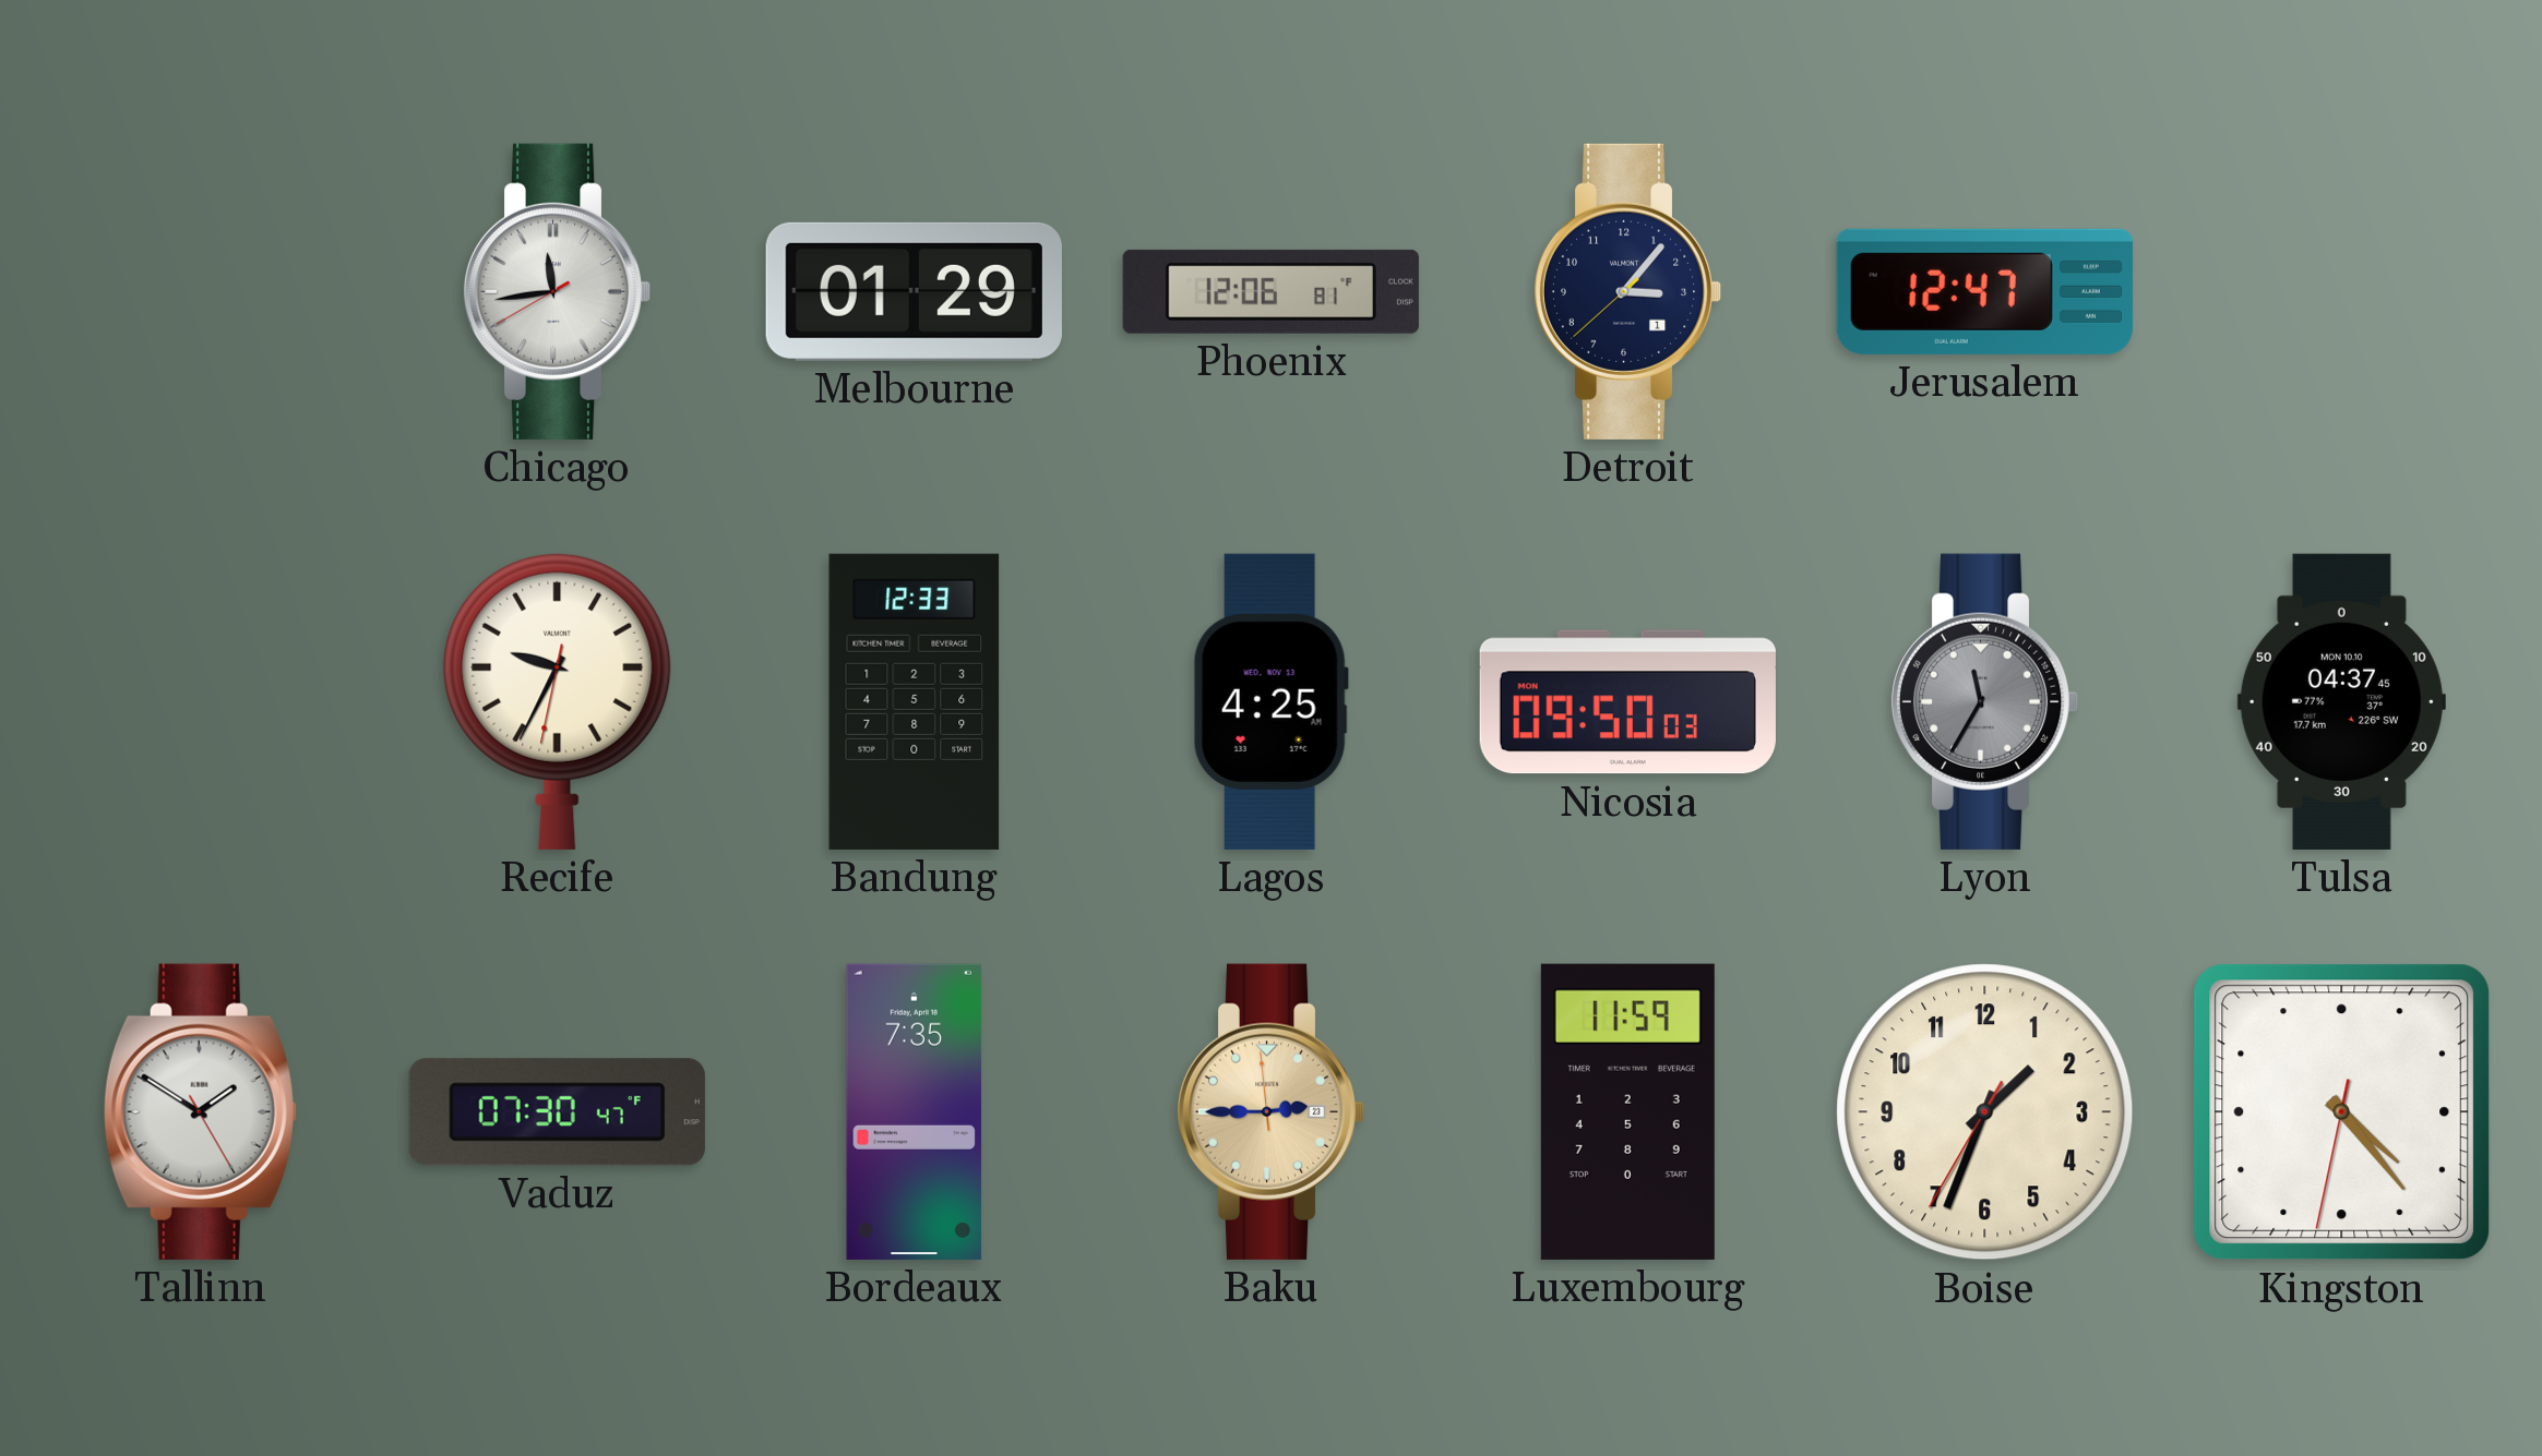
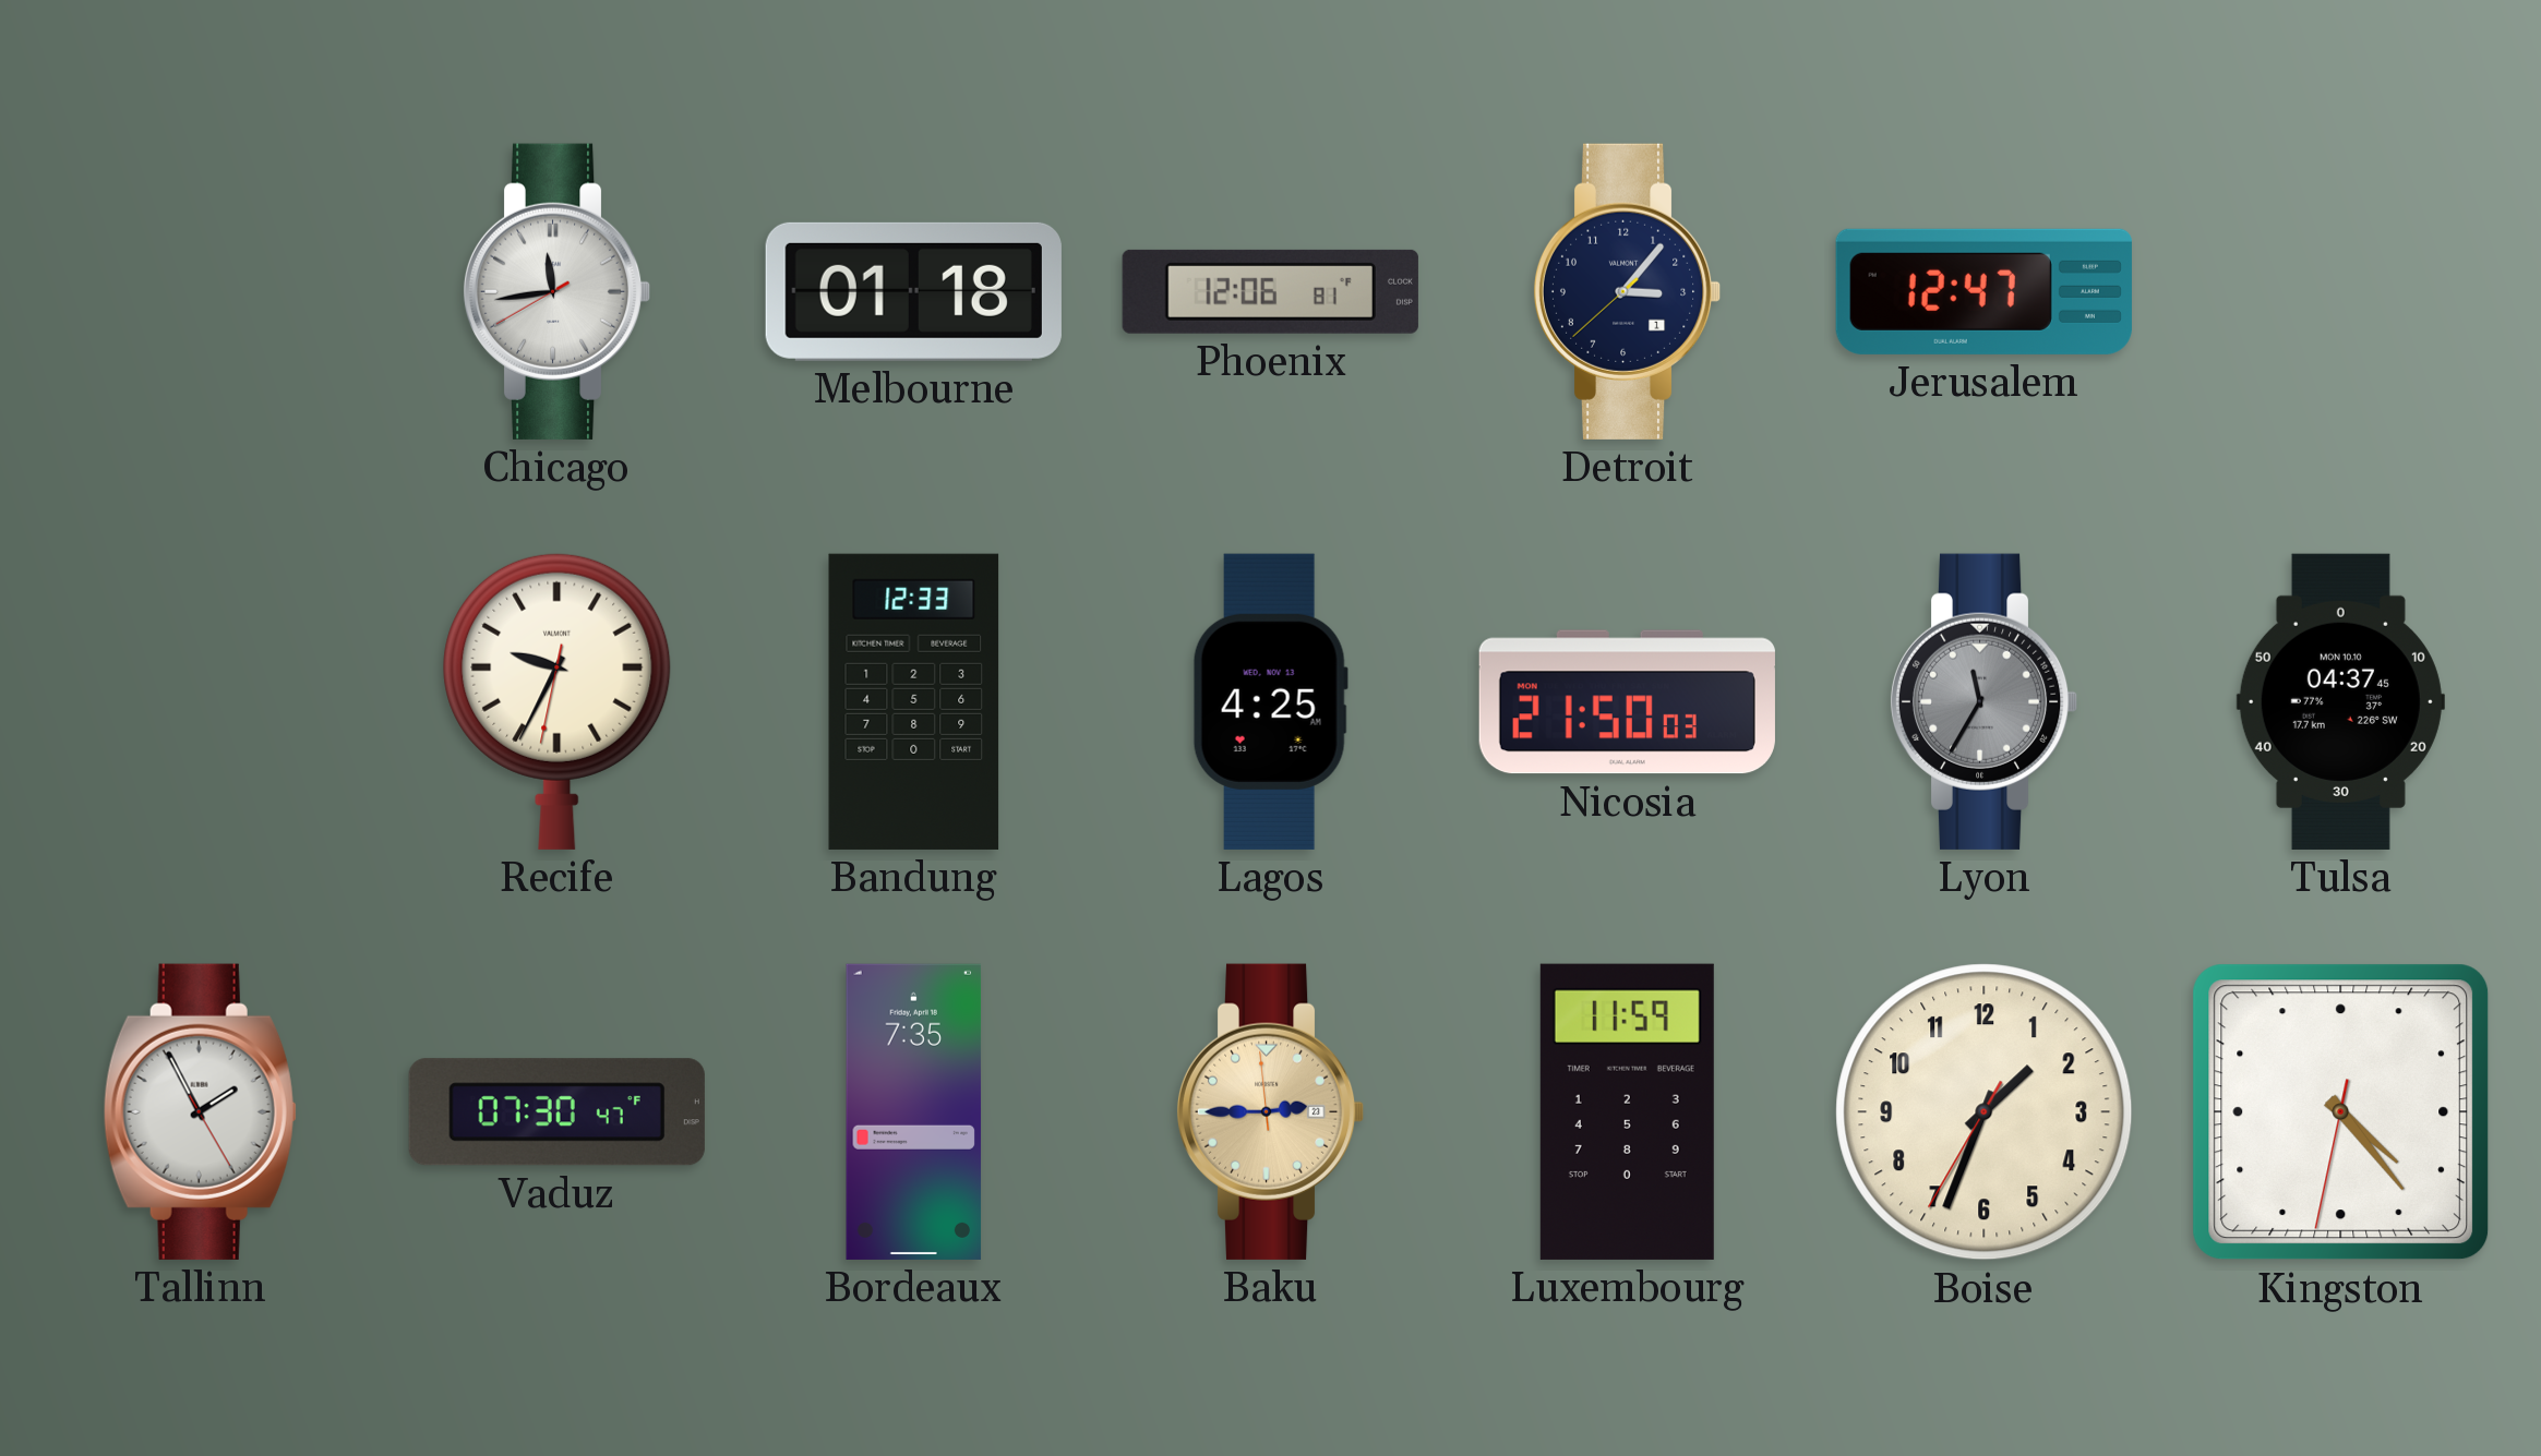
Melbourne: 01:29 -> 01:18 (913, 291)
Nicosia: 09:50 -> 21:50 (1627, 702)
Tallinn: 1:50 -> 1:55 (200, 1111)
